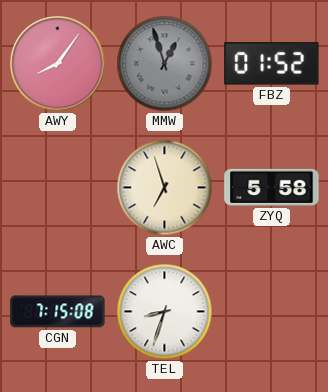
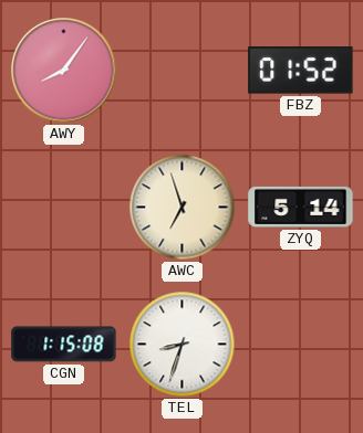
MMW: 12:57 -> none (165, 64)
ZYQ: 5:58 -> 5:14 (301, 207)
CGN: 7:15 -> 1:15 (64, 345)
